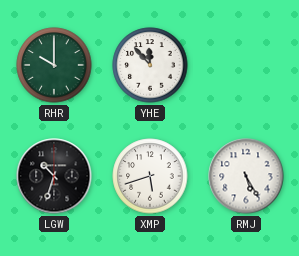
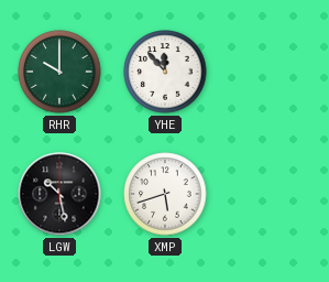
LGW: 10:33 -> 10:28 (59, 194)
RMJ: 5:25 -> none (246, 176)
